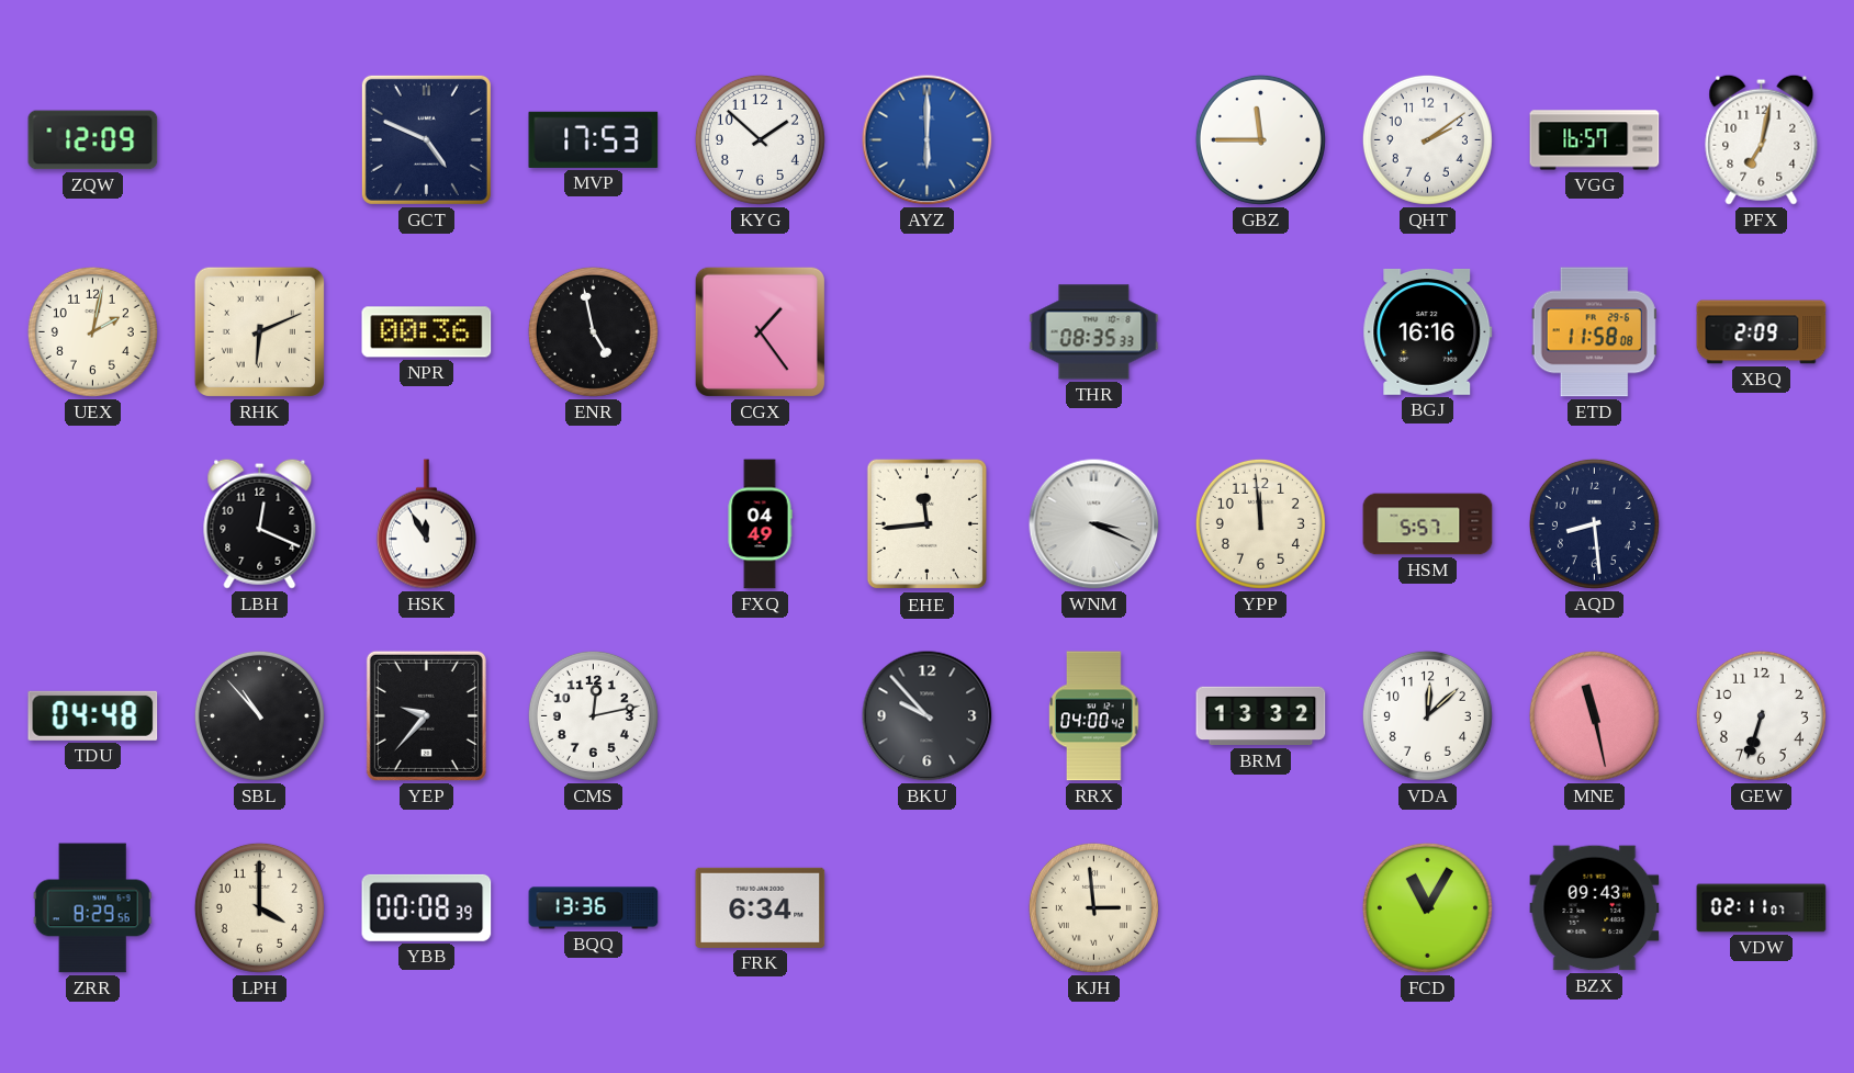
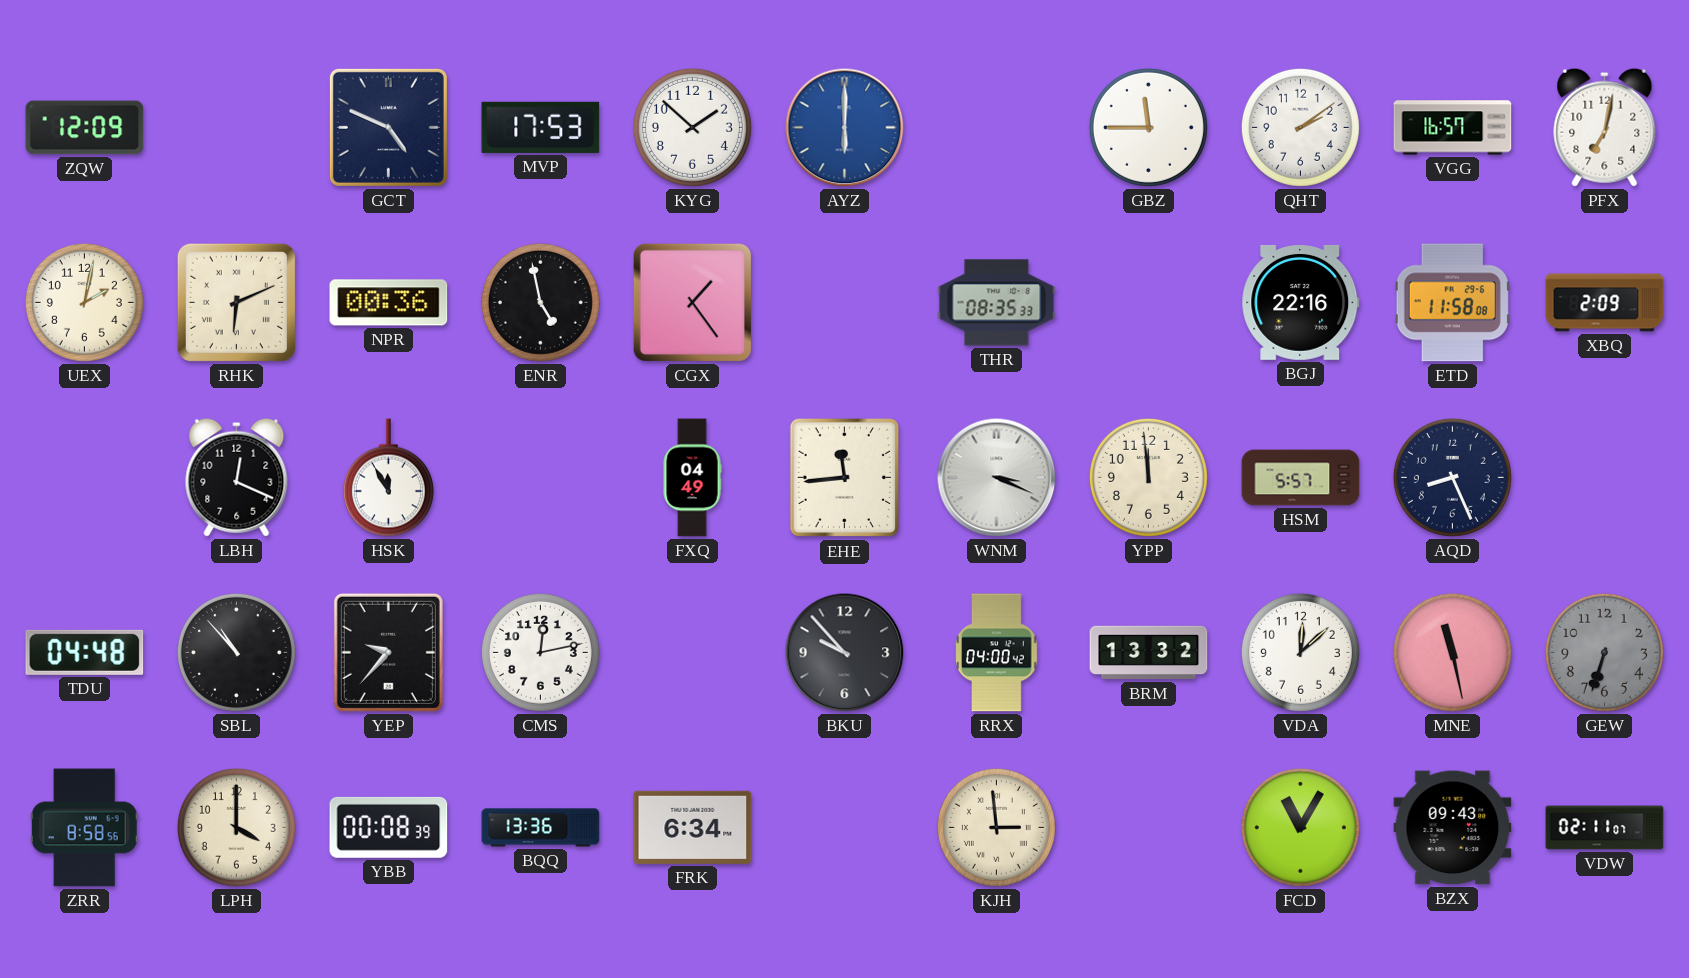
BGJ: 16:16 -> 22:16 (1301, 302)
AQD: 8:29 -> 8:26 (1452, 477)
GEW dial: white -> grey (1604, 652)
ZRR: 8:29 -> 8:58 (84, 828)
